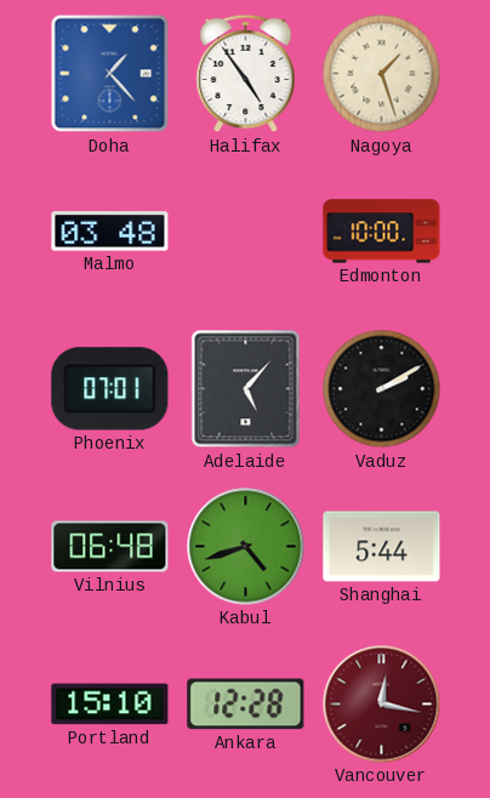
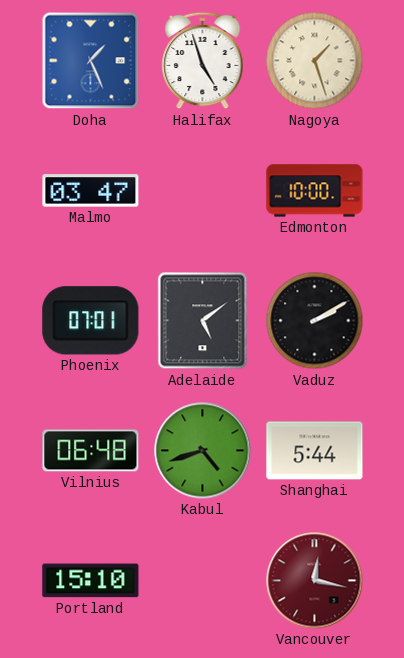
Doha: 1:23 -> 1:26 (91, 61)
Halifax: 4:54 -> 4:57 (203, 61)
Malmo: 03:48 -> 03:47 (91, 191)
Adelaide: 5:07 -> 5:09 (203, 321)
Ankara: 12:28 -> none (246, 705)
